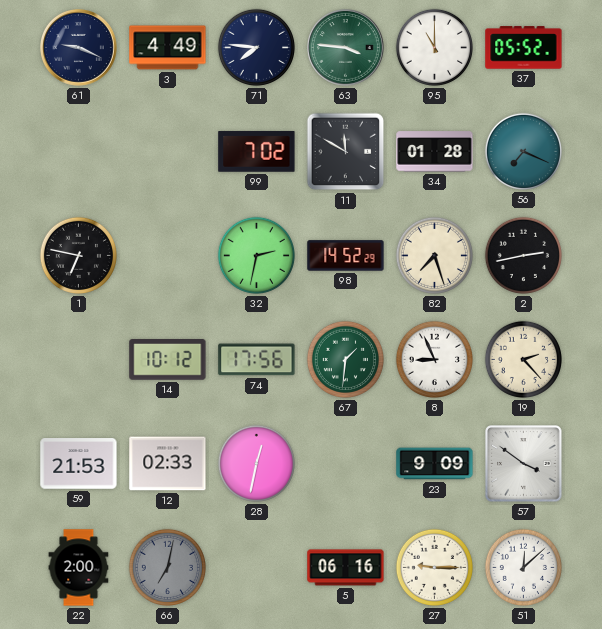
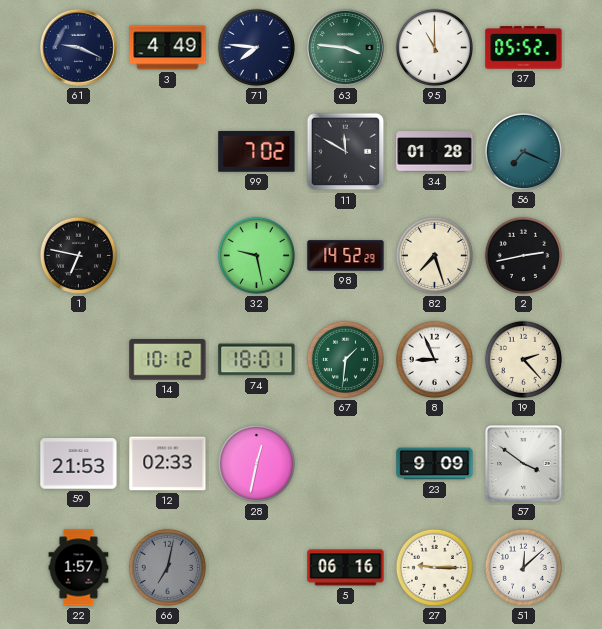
32: 2:32 -> 9:28 (256, 255)
74: 17:56 -> 18:01 (257, 360)
22: 2:00 -> 1:57 (79, 568)
